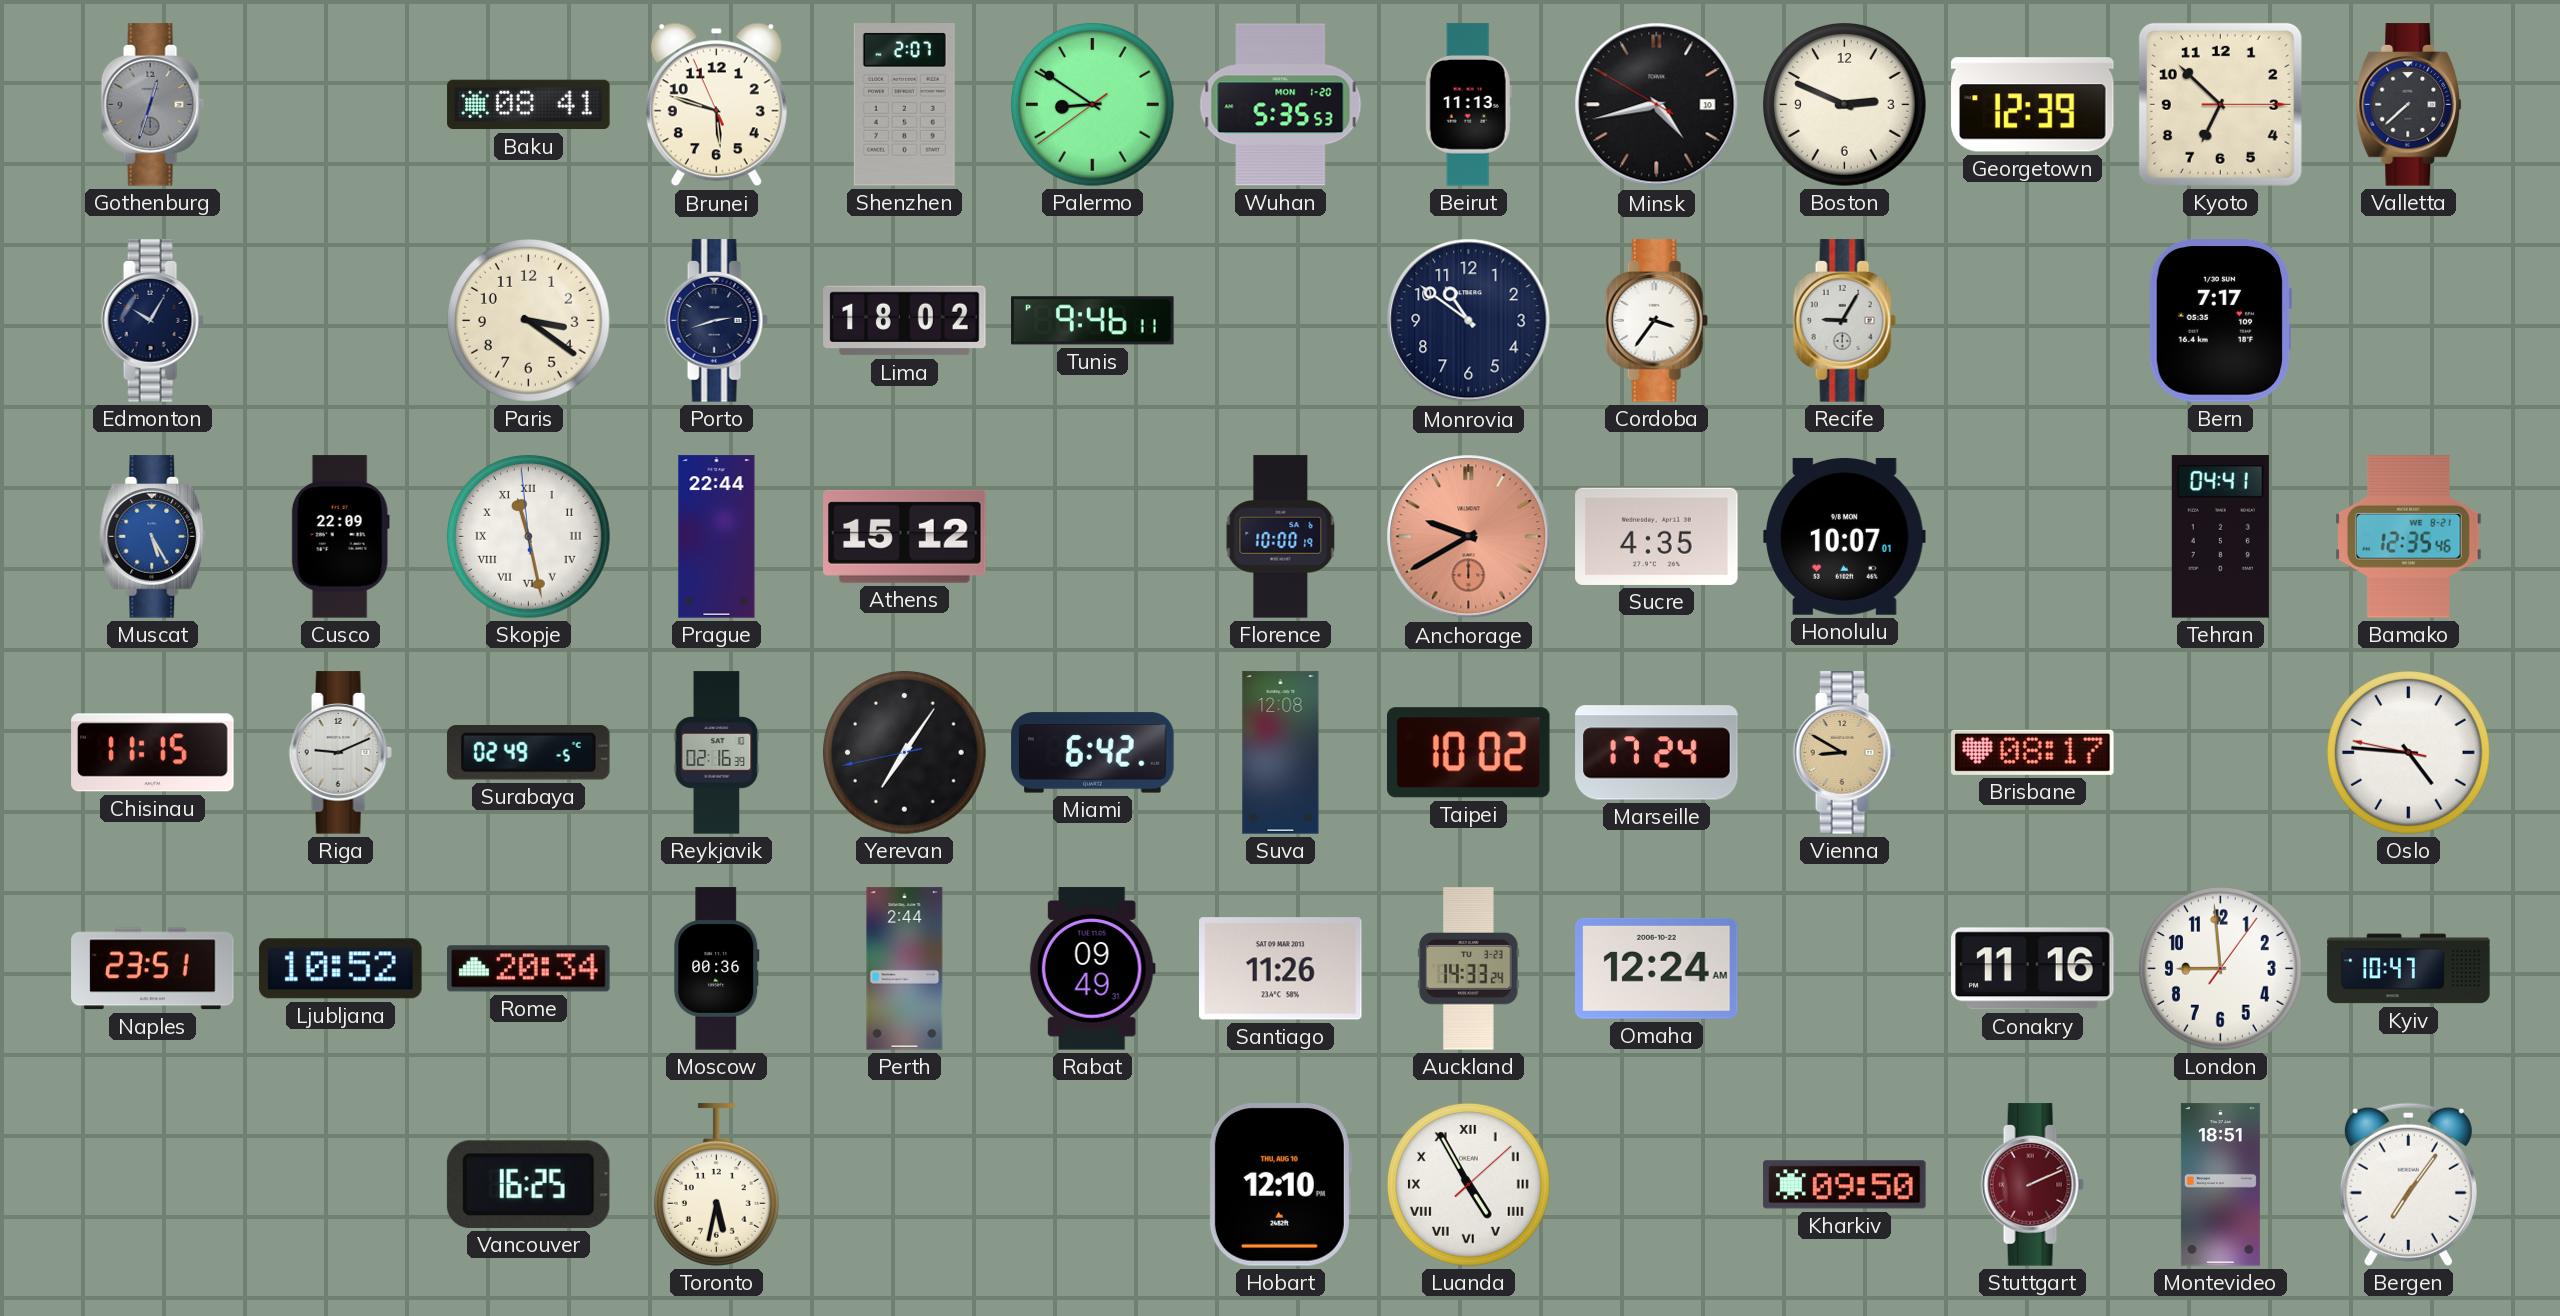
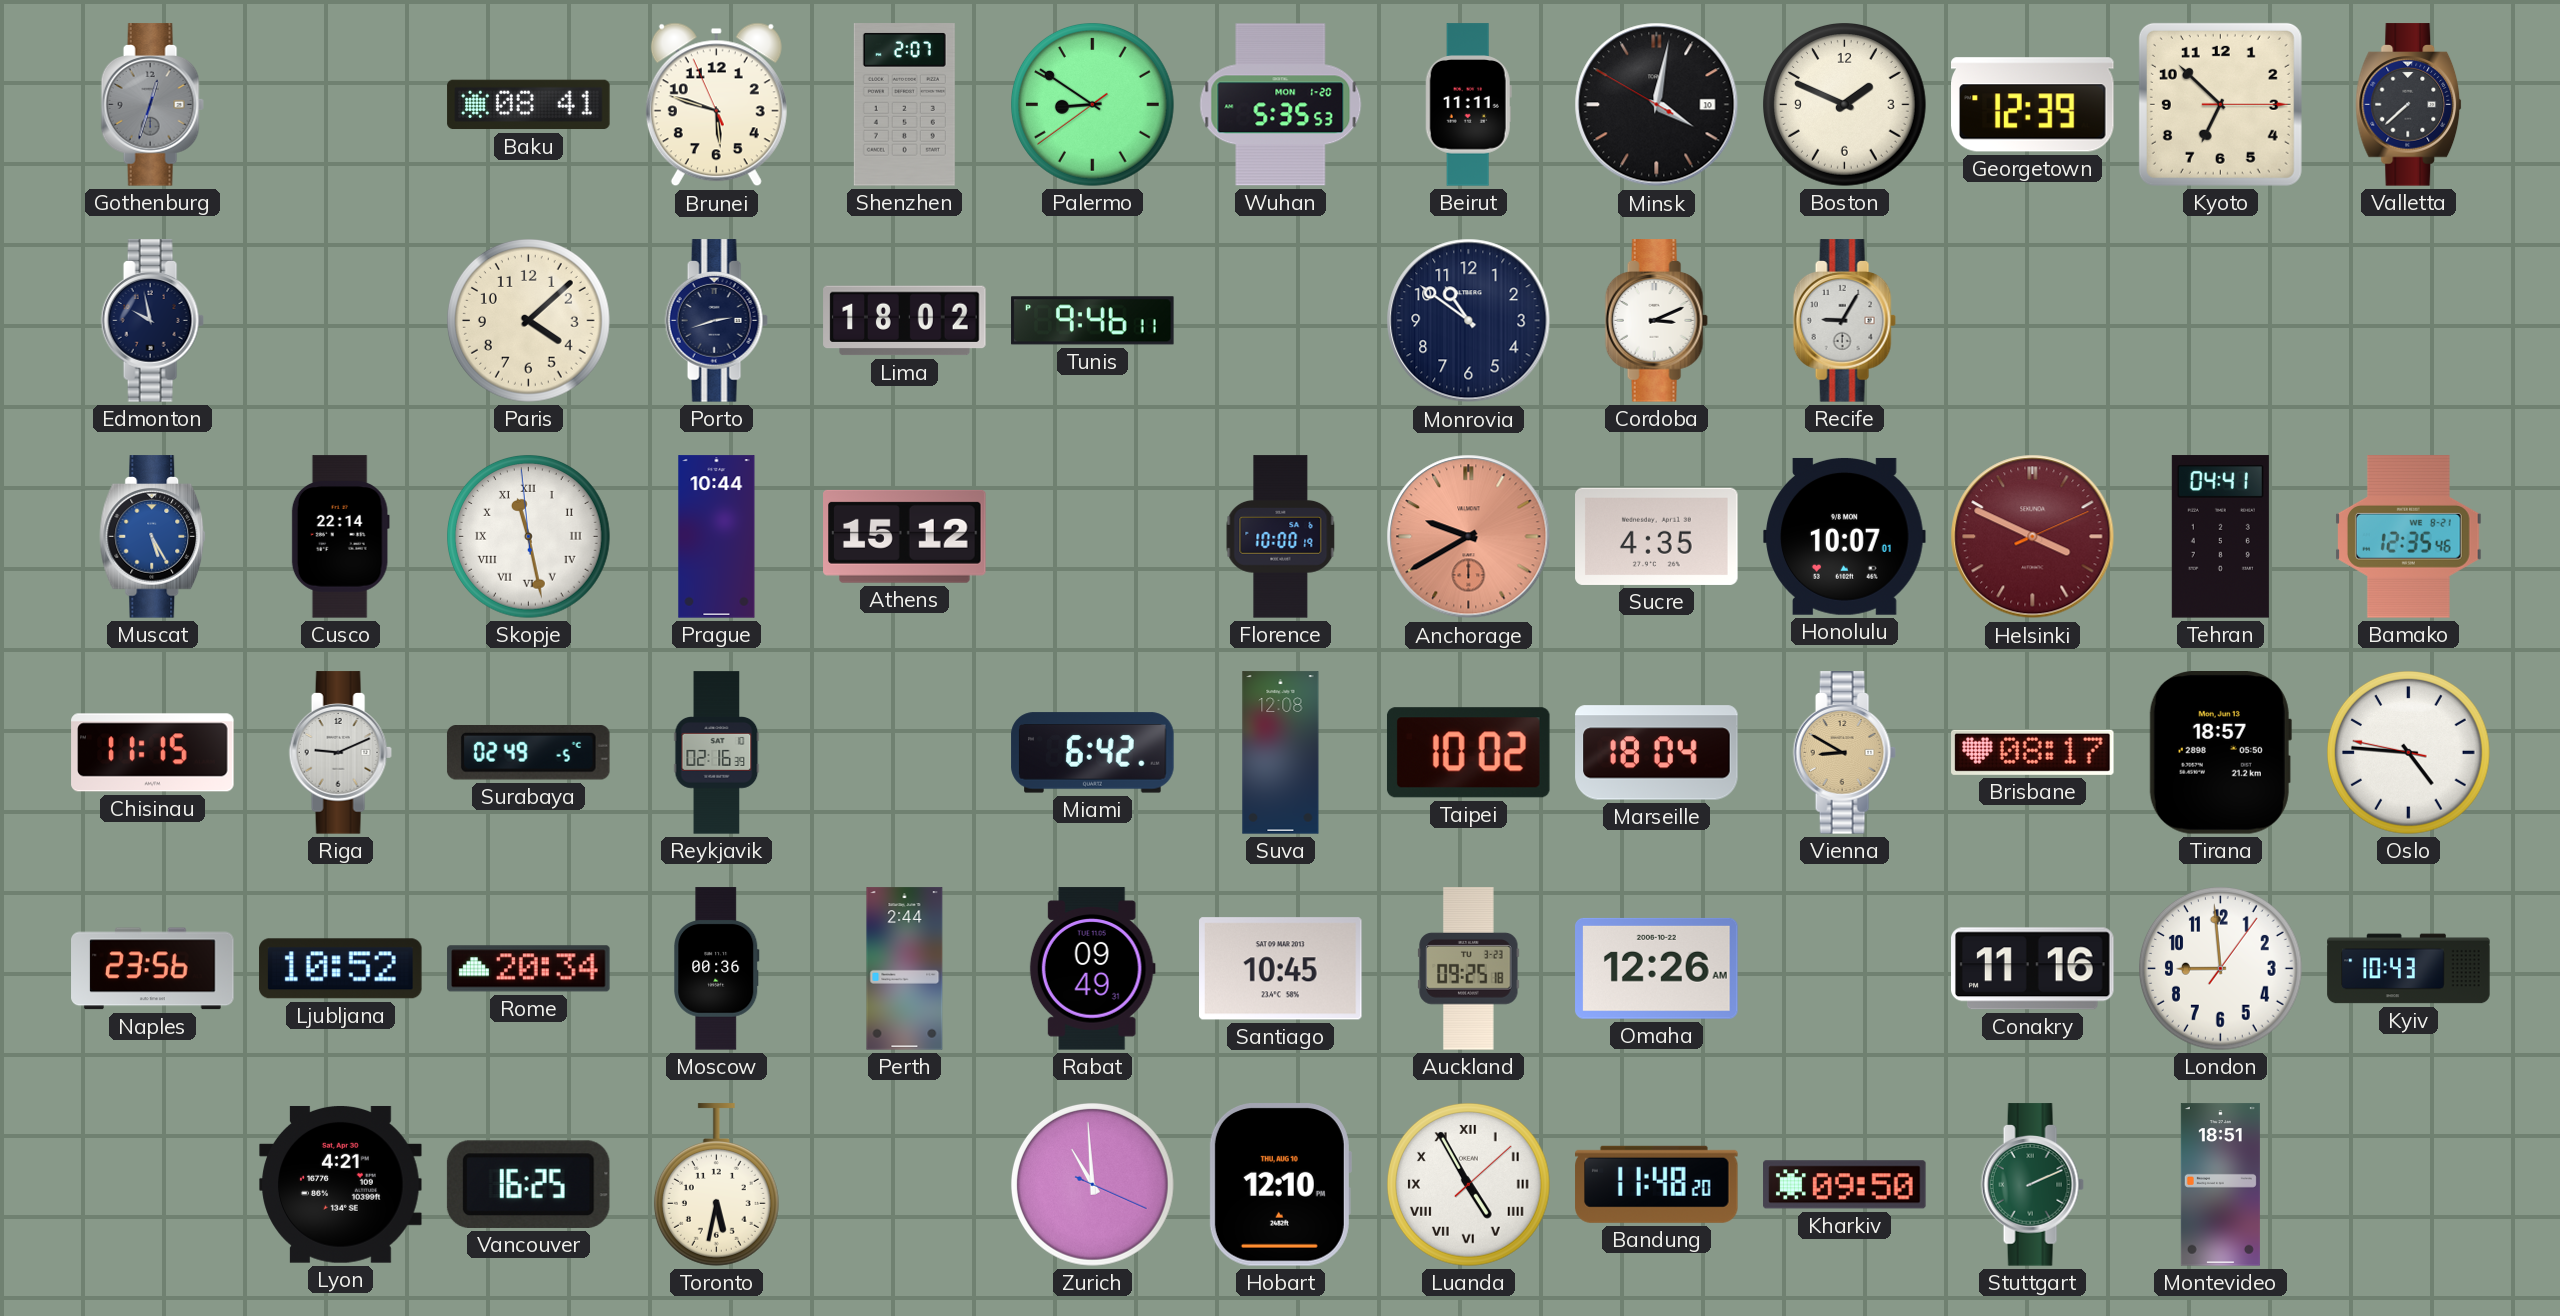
Beirut: 11:13 -> 11:11 (1468, 105)
Minsk: 4:42 -> 4:01 (1657, 105)
Boston: 2:49 -> 1:49 (1845, 105)
Edmonton: 10:05 -> 9:58 (152, 321)
Paris: 3:21 -> 4:08 (529, 321)
Cordoba: 3:36 -> 3:11 (1656, 321)
Bern: 7:17 -> none (2220, 321)
Cusco: 22:09 -> 22:14 (340, 537)
Prague: 22:44 -> 10:44 (717, 537)
Helsinki: none -> 3:49 (2033, 537)
Yerevan: 7:05 -> none (905, 753)
Marseille: 17:24 -> 18:04 (1657, 753)
Tirana: none -> 18:57 (2220, 753)
Naples: 23:51 -> 23:56 (153, 969)
Santiago: 11:26 -> 10:45 (1281, 969)
Auckland: 14:33 -> 09:25 (1469, 969)
Omaha: 12:24 -> 12:26 (1657, 968)
Kyiv: 10:47 -> 10:43 (2409, 969)
Lyon: none -> 4:21 (341, 1184)
Zurich: none -> 10:59 (1093, 1185)
Bandung: none -> 11:48 (1657, 1184)
Stuttgart dial: burgundy -> green (2032, 1185)
Bergen: 7:06 -> none (2408, 1184)
